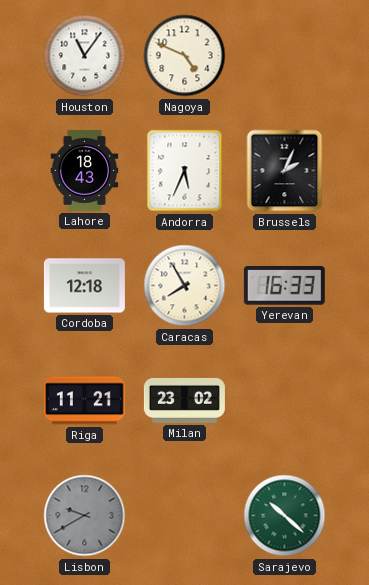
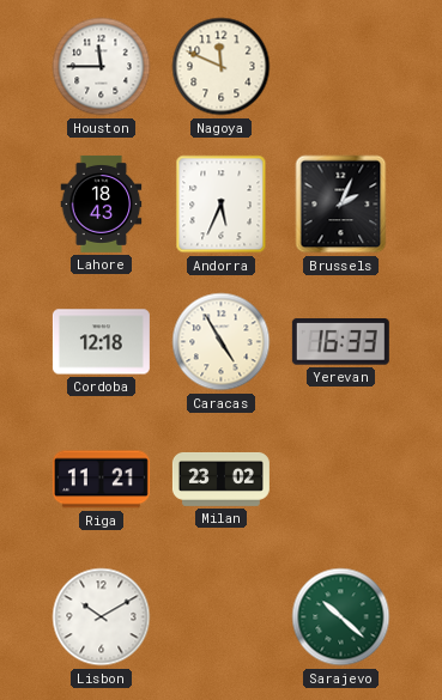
Houston: 11:06 -> 11:45 (102, 67)
Nagoya: 4:49 -> 11:49 (222, 67)
Caracas: 7:55 -> 4:55 (222, 342)
Lisbon: 9:40 -> 10:10 (102, 617)
Lisbon dial: grey -> white (102, 617)
